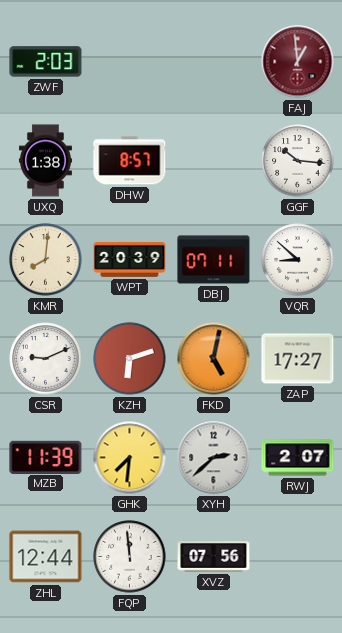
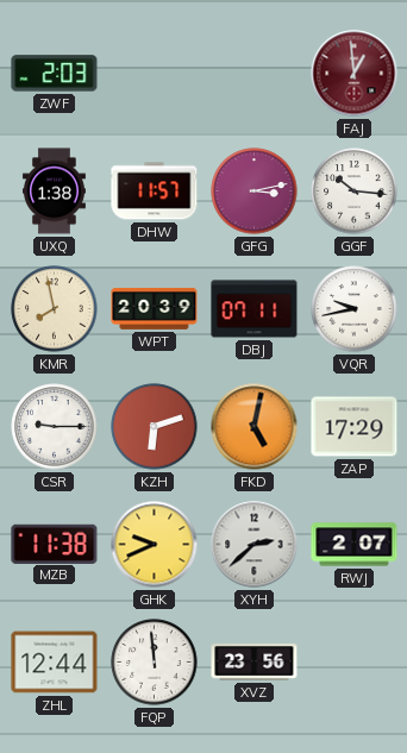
DHW: 8:57 -> 11:57 (155, 192)
GFG: none -> 3:13 (255, 192)
KMR: 8:01 -> 7:58 (55, 309)
VQR: 8:52 -> 9:43 (355, 309)
CSR: 9:11 -> 9:15 (55, 427)
ZAP: 17:27 -> 17:29 (355, 427)
MZB: 11:39 -> 11:38 (55, 544)
GHK: 7:31 -> 9:41 (155, 545)
XVZ: 07:56 -> 23:56 (255, 663)
